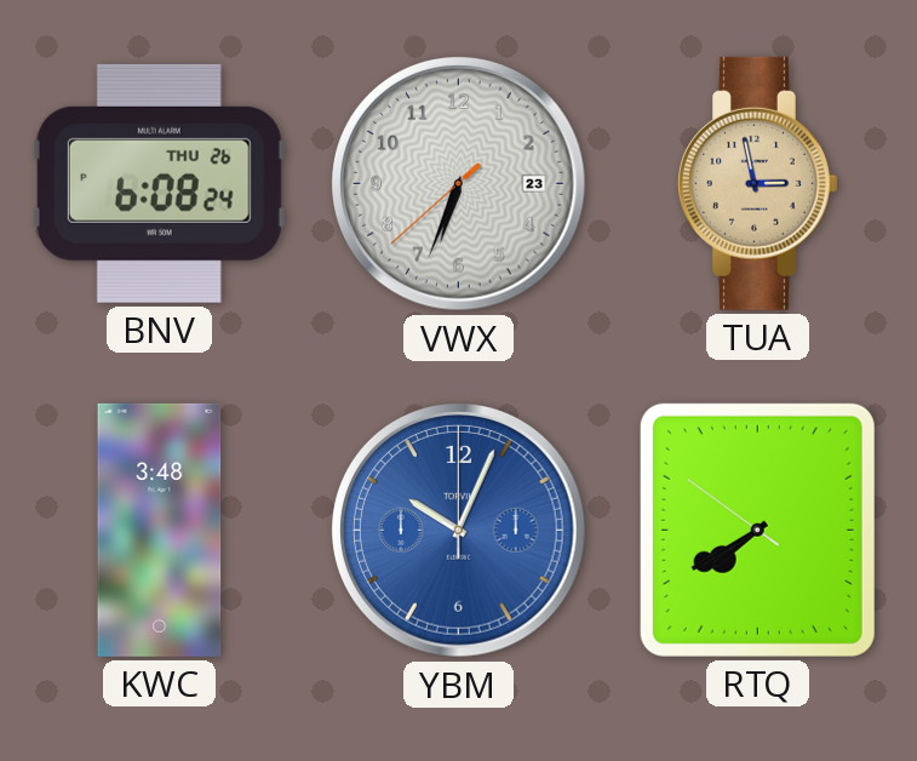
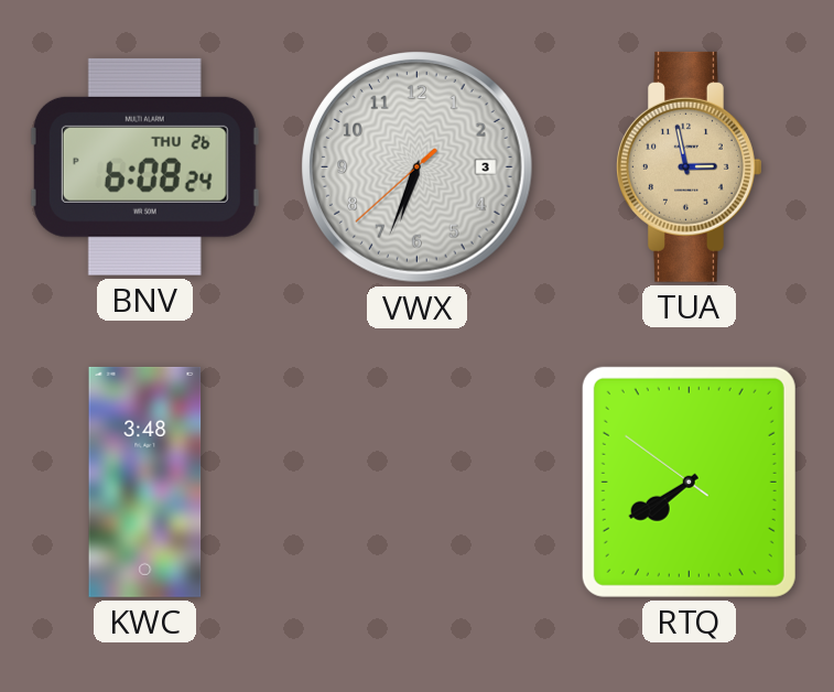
VWX date: 23 -> 3 (418, 167)
YBM: 10:04 -> none (459, 531)
